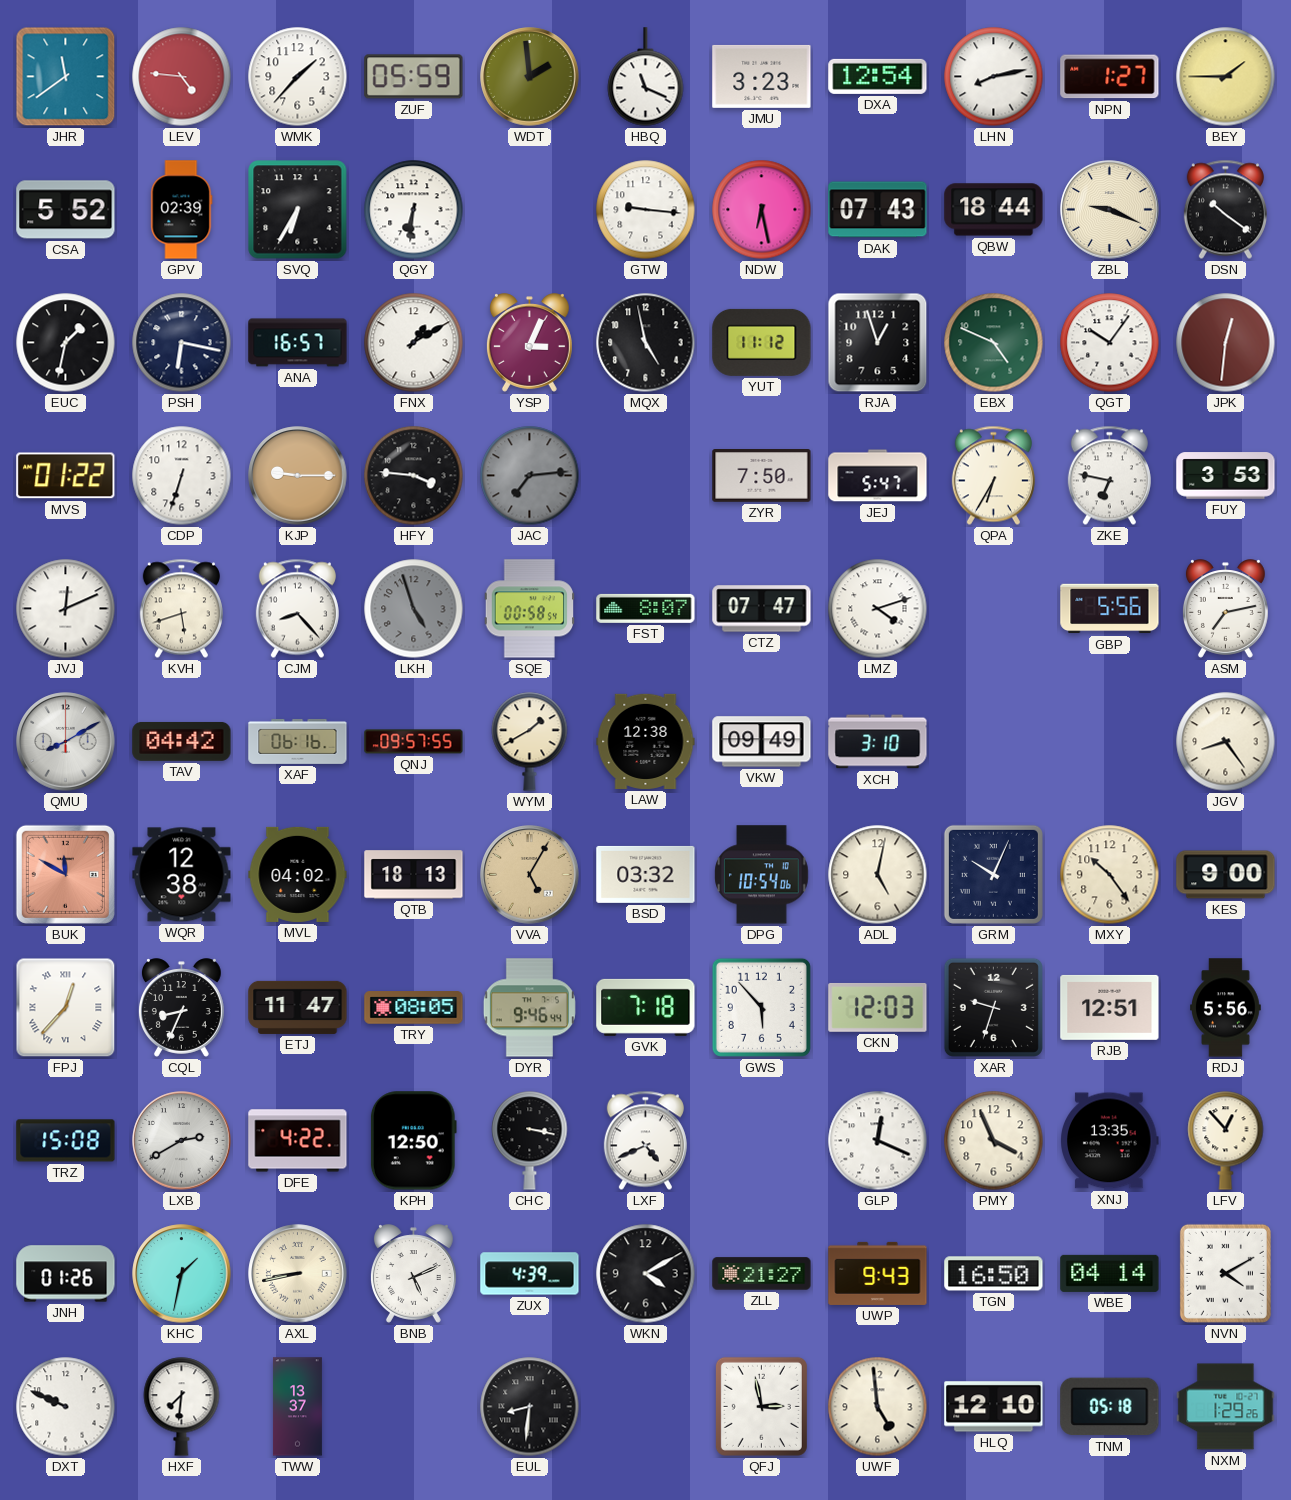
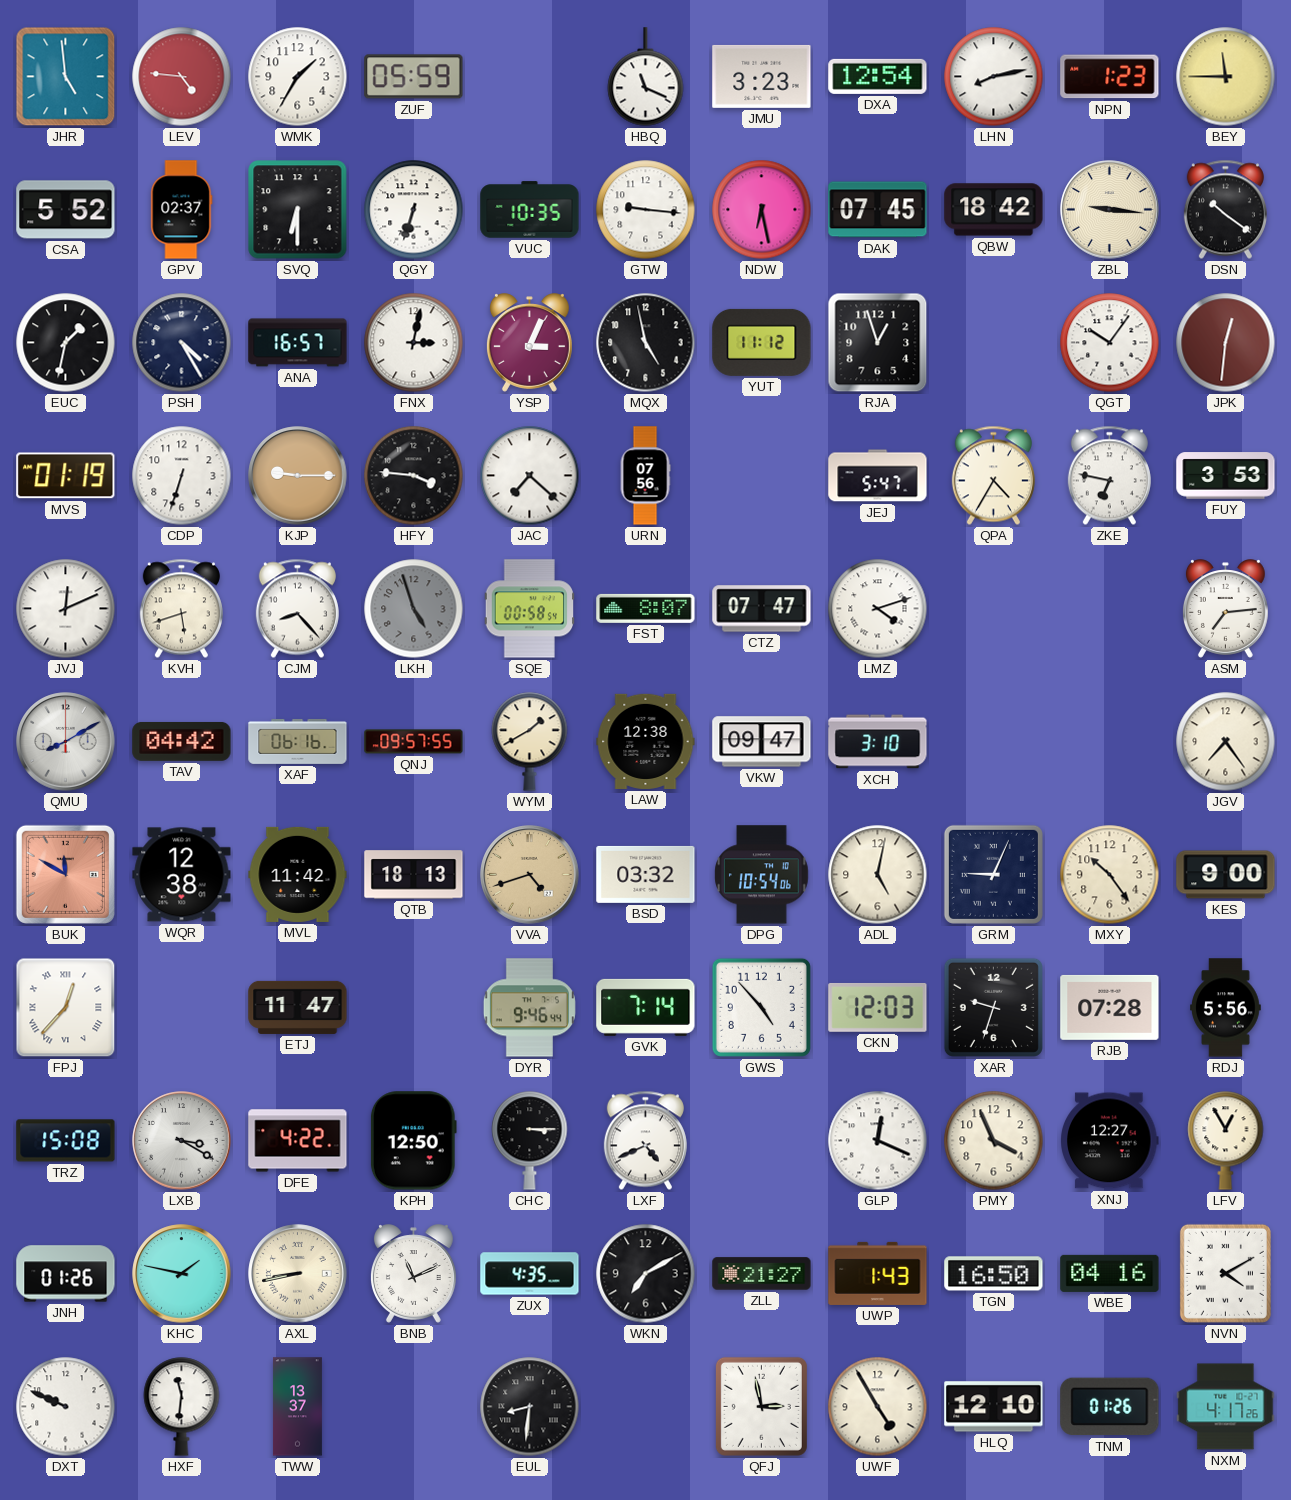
JHR: 11:39 -> 4:59 (66, 77)
WMK: 1:37 -> 1:35 (298, 77)
WDT: 1:59 -> none (530, 77)
NPN: 1:27 -> 1:23 (1110, 77)
BEY: 1:45 -> 11:45 (1226, 77)
GPV: 02:39 -> 02:37 (182, 210)
SVQ: 6:35 -> 6:30 (298, 210)
QGY: 6:31 -> 6:33 (414, 210)
VUC: none -> 10:35 (530, 210)
DAK: 07:43 -> 07:45 (878, 210)
QBW: 18:44 -> 18:42 (994, 210)
ZBL: 9:19 -> 9:16 (1110, 210)
PSH: 6:17 -> 4:25 (182, 343)
FNX: 1:10 -> 3:02 (414, 343)
EBX: 4:49 -> none (994, 343)
MVS: 01:22 -> 01:19 (66, 476)
JAC: 7:14 -> 7:22 (530, 476)
JAC dial: grey -> white (530, 476)
URN: none -> 07:56 (645, 476)
ZYR: 7:50 -> none (762, 476)
QPA: 6:35 -> 4:35 (993, 476)
GBP: 5:56 -> none (1110, 609)
ASM: 7:13 -> 7:14 (1225, 609)
VKW: 09:49 -> 09:47 (762, 742)
JGV: 8:24 -> 7:24 (1226, 742)
MVL: 04:02 -> 11:42 (298, 874)
VVA: 5:05 -> 4:42 (530, 875)
GRM: 10:04 -> 9:04 (993, 874)
CQL: 8:34 -> none (181, 1008)
TRY: 08:05 -> none (414, 1008)
GVK: 7:18 -> 7:14 (646, 1007)
GWS: 5:53 -> 4:53 (761, 1007)
RJB: 12:51 -> 07:28 (1110, 1007)
LXB: 2:40 -> 3:20 (182, 1141)
CHC: 3:17 -> 3:15 (530, 1141)
XNJ: 13:35 -> 12:27 (1110, 1141)
LFV: 12:53 -> 12:55 (1226, 1141)
KHC: 1:32 -> 1:47 (182, 1274)
BNB: 5:11 -> 11:11 (413, 1274)
ZUX: 4:39 -> 4:35 (530, 1274)
WKN: 4:10 -> 7:10 (646, 1274)
UWP: 9:43 -> 1:43 (878, 1273)
WBE: 04:14 -> 04:16 (1110, 1273)
HXF: 7:31 -> 11:31 (182, 1407)
UWF: 4:59 -> 4:55 (878, 1407)
TNM: 05:18 -> 01:26 (1110, 1407)
NXM: 1:29 -> 4:17 (1226, 1407)
